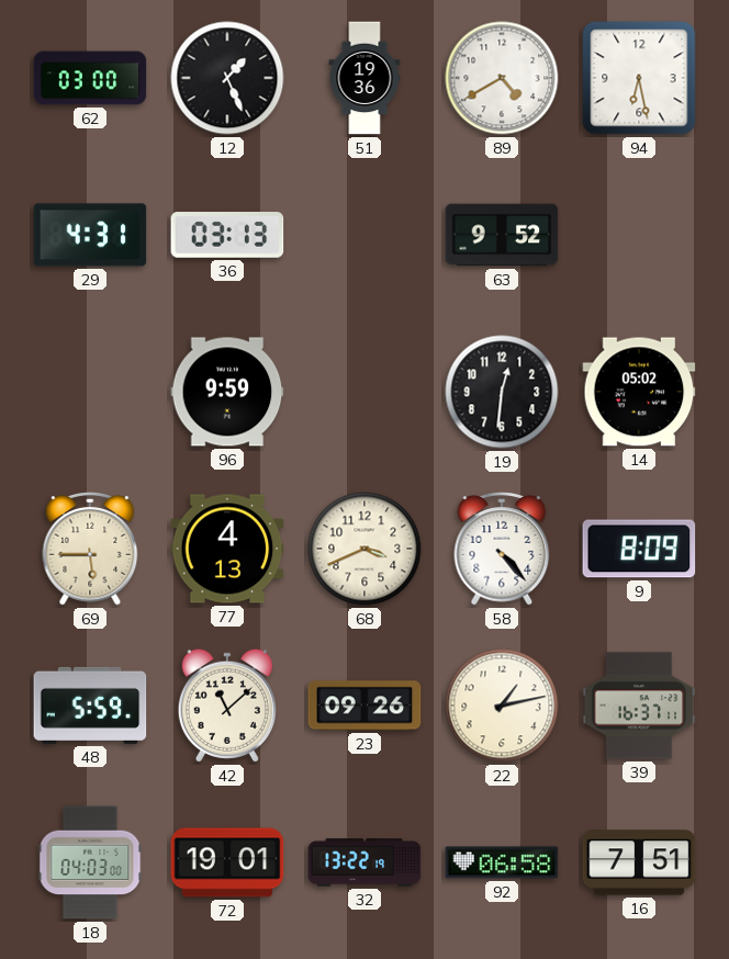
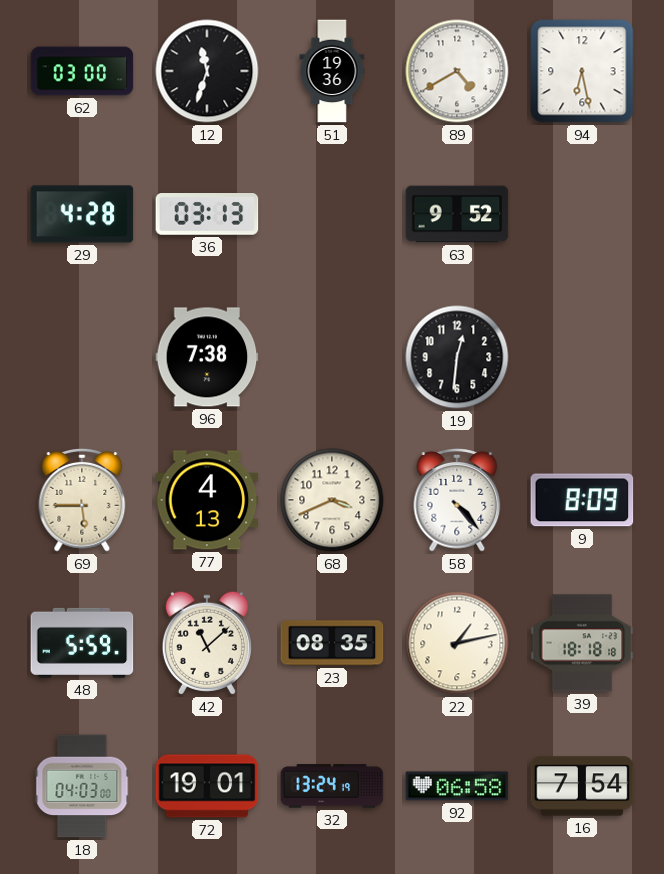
12: 1:26 -> 11:33 (207, 71)
29: 4:31 -> 4:28 (82, 214)
96: 9:59 -> 7:38 (207, 357)
14: 05:02 -> none (639, 392)
23: 09:26 -> 08:35 (332, 643)
39: 16:37 -> 18:18 (582, 643)
32: 13:22 -> 13:24 (332, 786)
16: 7:51 -> 7:54 (582, 786)
